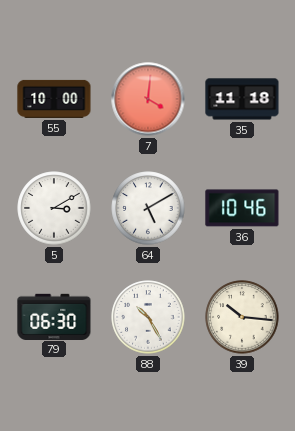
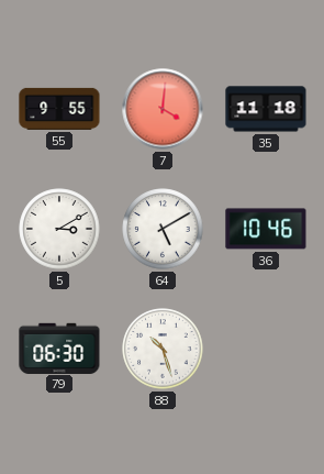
55: 10:00 -> 9:55 (59, 109)
88: 10:25 -> 10:27 (163, 349)
39: 10:16 -> none (242, 317)
